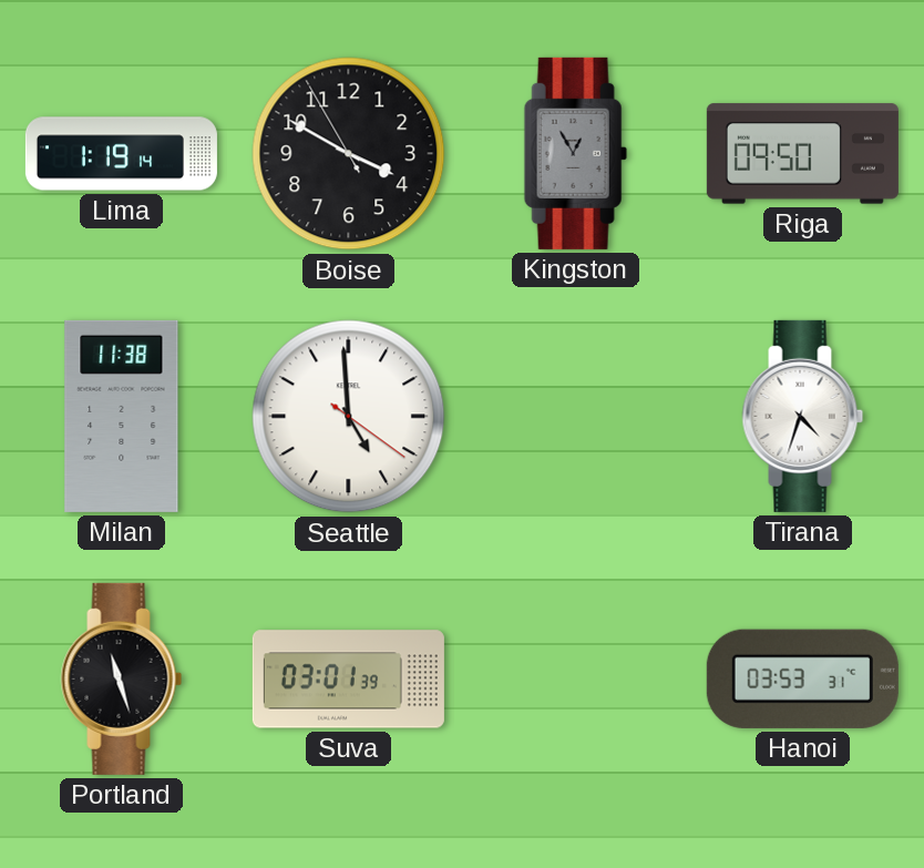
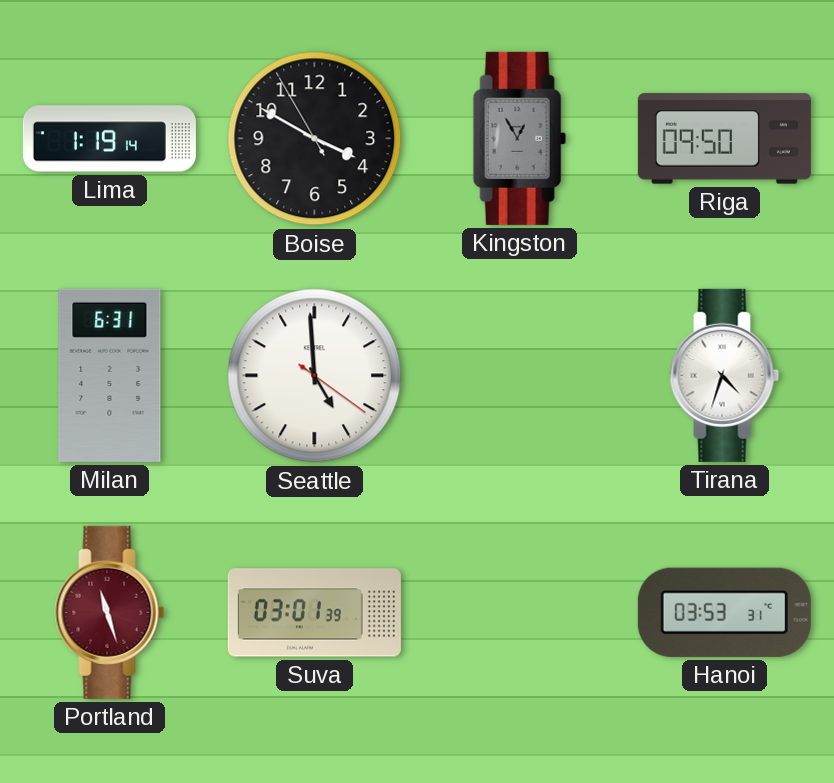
Milan: 11:38 -> 6:31 (110, 375)
Portland dial: black -> burgundy (110, 612)
